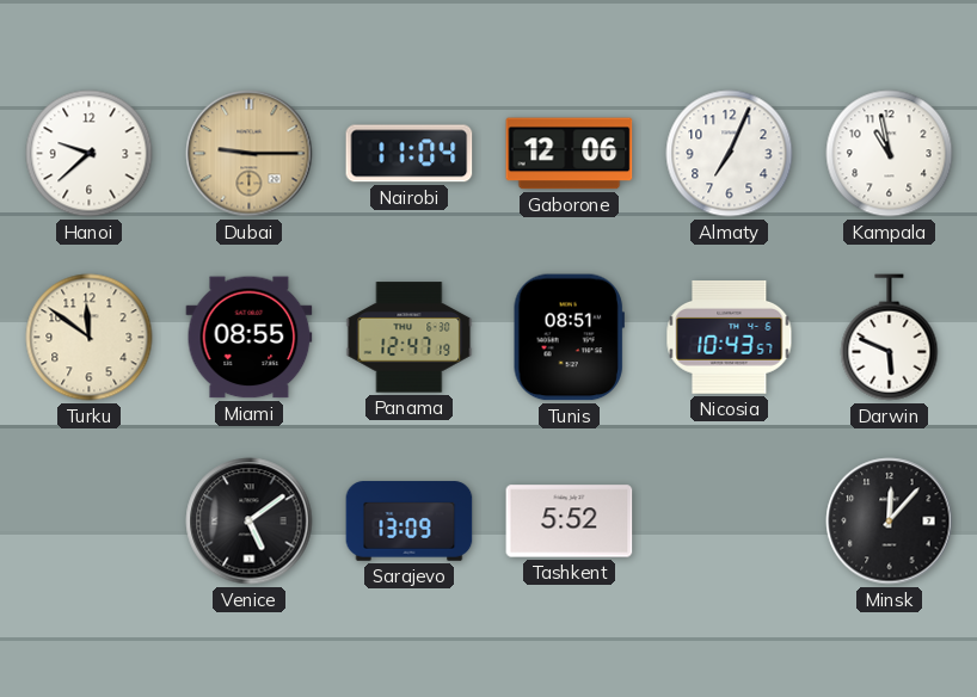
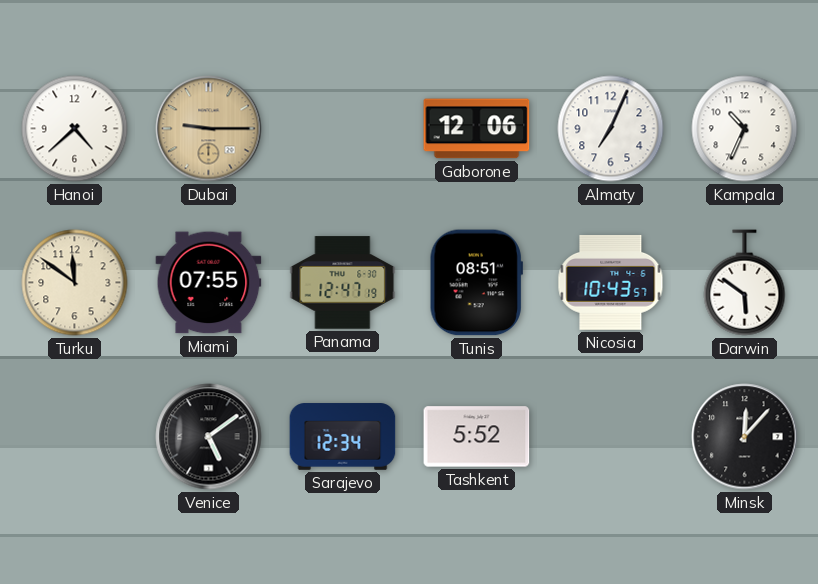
Hanoi: 9:38 -> 4:38 (75, 129)
Nairobi: 11:04 -> none (410, 154)
Kampala: 10:58 -> 10:34 (745, 129)
Miami: 08:55 -> 07:55 (209, 283)
Darwin: 5:49 -> 5:51 (745, 283)
Sarajevo: 13:09 -> 12:34 (343, 437)
